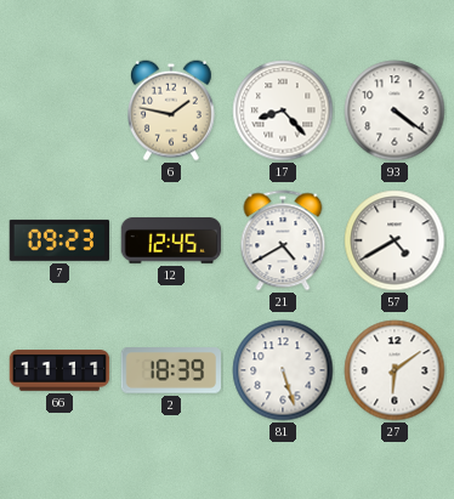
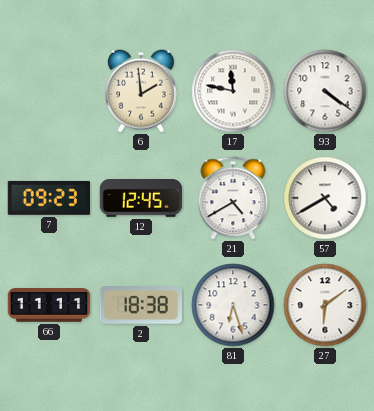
6: 1:47 -> 1:59 (142, 91)
17: 8:23 -> 11:47 (233, 91)
2: 18:39 -> 18:38 (141, 305)
81: 5:27 -> 6:27 (233, 305)
